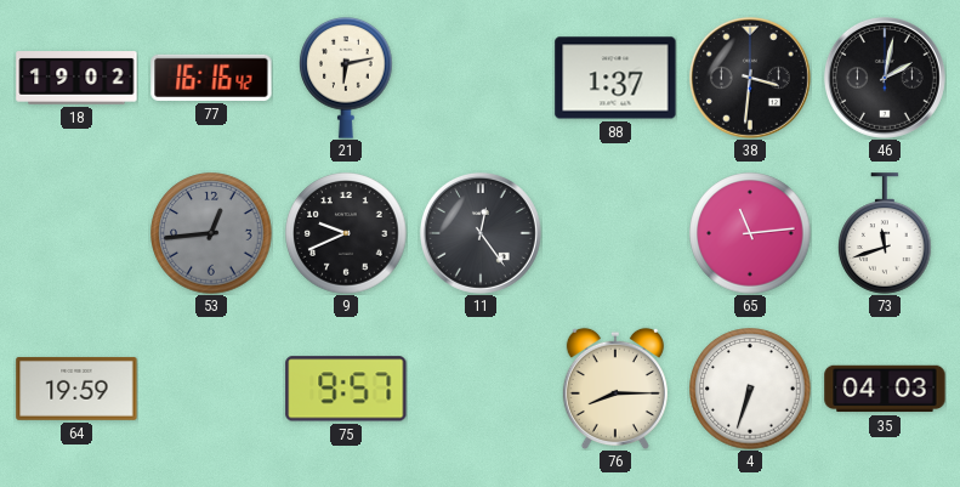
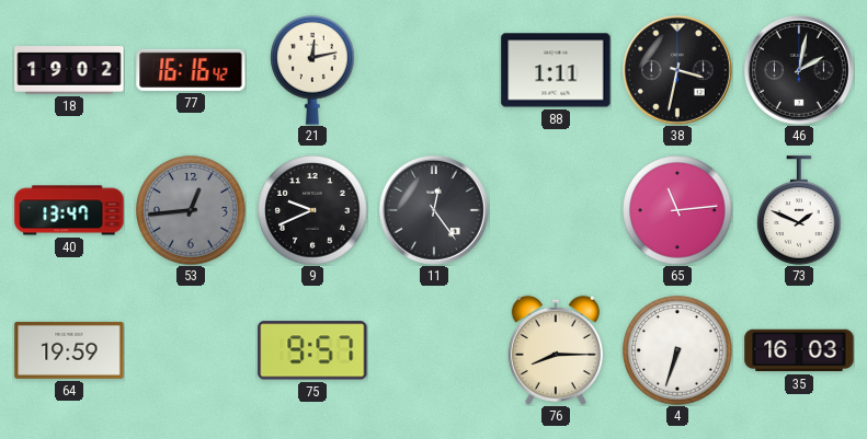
21: 6:13 -> 12:13 (312, 70)
88: 1:37 -> 1:11 (556, 70)
38: 3:31 -> 3:32 (677, 70)
40: none -> 13:47 (69, 210)
73: 11:42 -> 1:49 (799, 210)
35: 04:03 -> 16:03 (799, 350)
